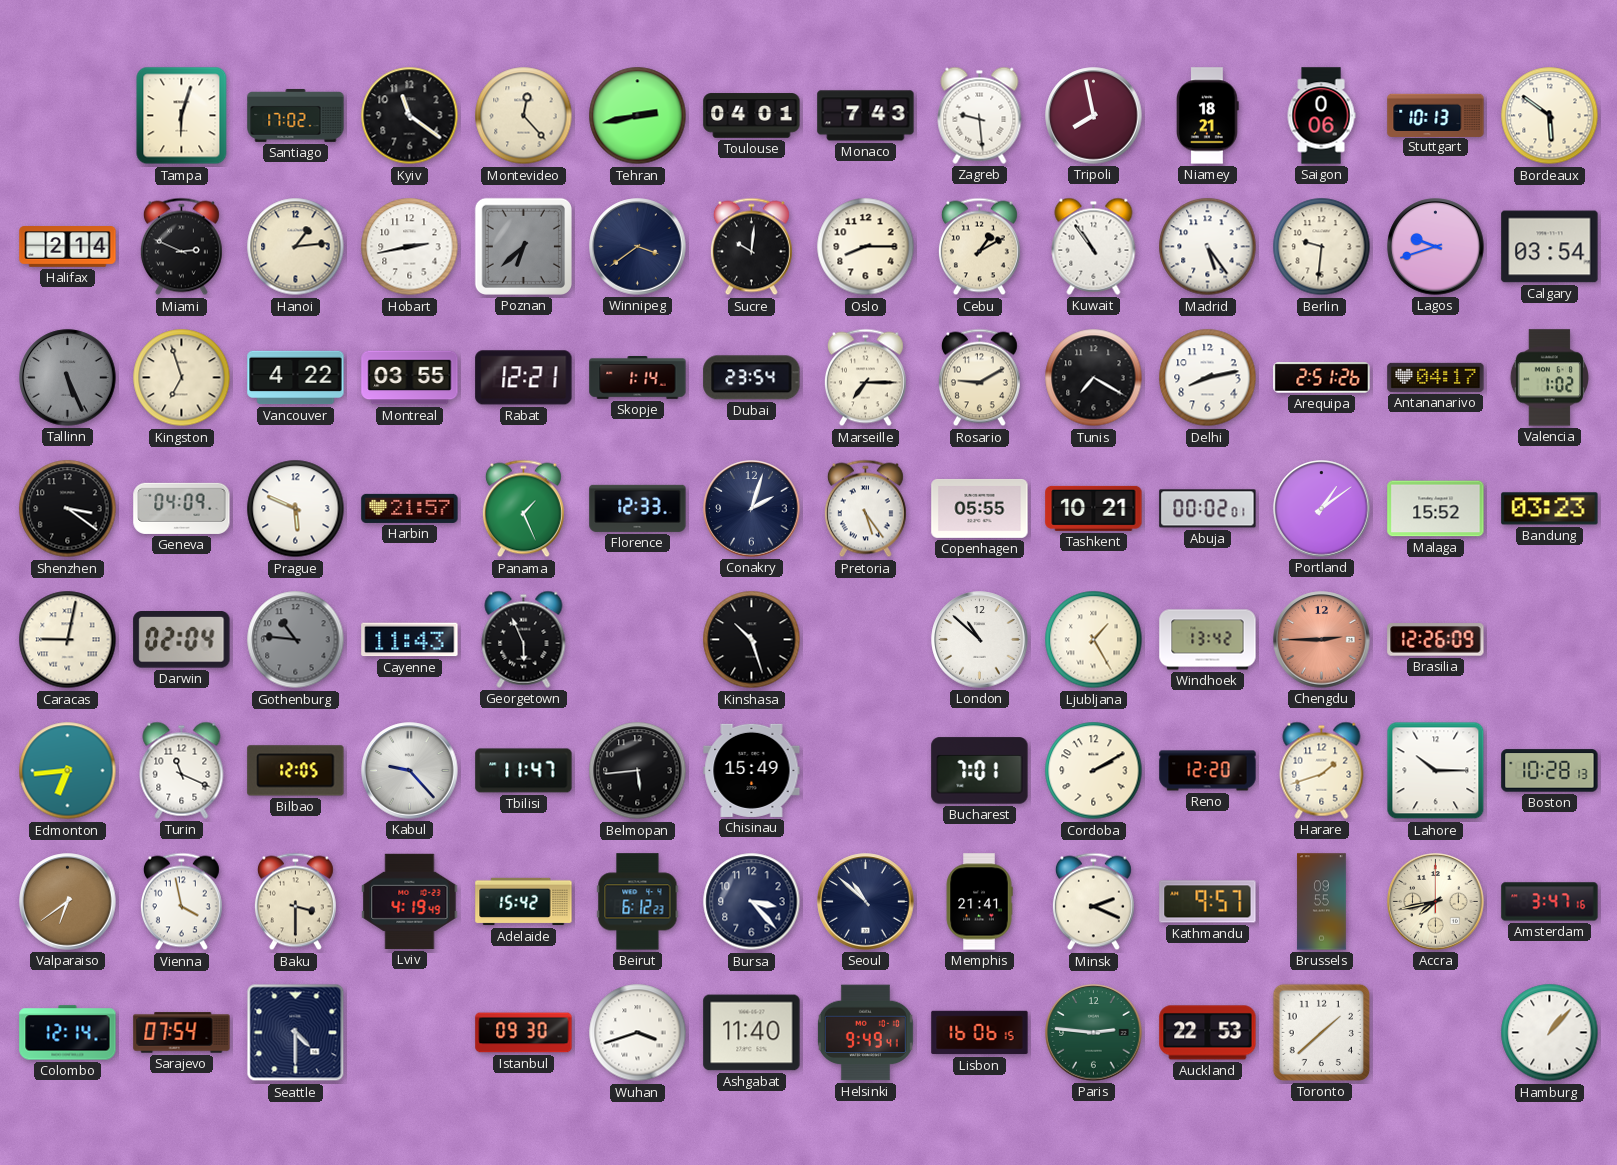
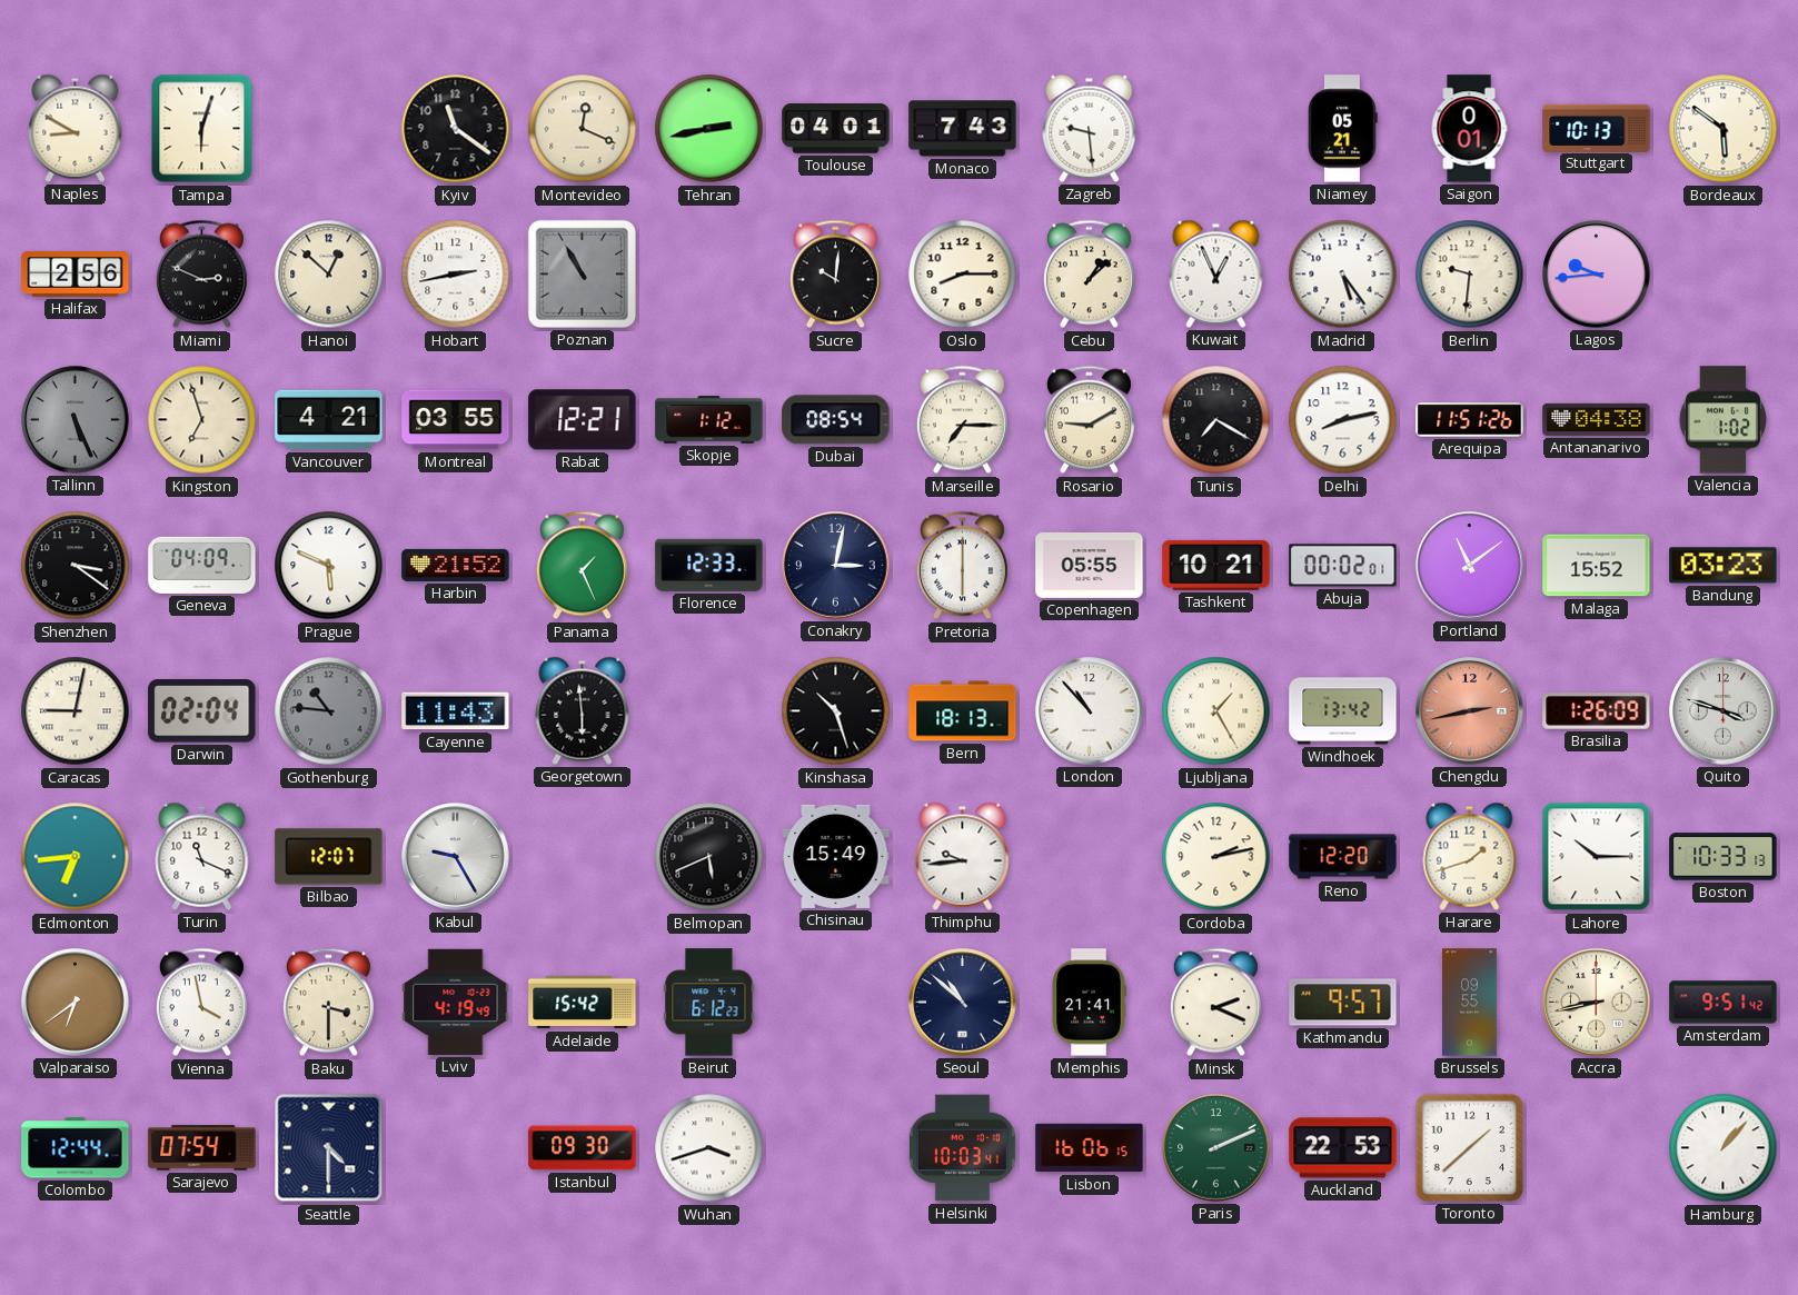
Naples: none -> 8:50 (76, 128)
Santiago: 17:02 -> none (296, 115)
Montevideo: 12:23 -> 12:19 (583, 129)
Tripoli: 7:58 -> none (1094, 116)
Niamey: 18:21 -> 05:21 (1343, 129)
Saigon: 0:06 -> 0:01 (1469, 129)
Halifax: 2:14 -> 2:56 (76, 275)
Hanoi: 1:14 -> 12:52 (329, 275)
Poznan: 6:38 -> 10:55 (582, 273)
Winnipeg: 3:39 -> none (638, 247)
Cebu: 1:10 -> 1:08 (1089, 275)
Kuwait: 10:54 -> 12:56 (1216, 273)
Lagos: 9:42 -> 9:44 (1597, 275)
Calgary: 03:54 -> none (1550, 247)
Vancouver: 4:22 -> 4:21 (329, 420)
Skopje: 1:14 -> 1:12 (709, 420)
Dubai: 23:54 -> 08:54 (836, 420)
Arequipa: 2:51 -> 11:51 (1470, 420)
Antananarivo: 04:17 -> 04:38 (1597, 419)
Harbin: 21:57 -> 21:52 (456, 565)
Conakry: 2:03 -> 3:02 (836, 566)
Pretoria: 5:24 -> 6:00 (962, 566)
Portland: 1:09 -> 11:09 (1470, 566)
Georgetown: 5:56 -> 5:59 (583, 710)
Bern: none -> 18:13 (963, 711)
London: 10:52 -> 10:53 (1090, 711)
Chengdu: 2:45 -> 2:43 (1470, 711)
Brasilia: 12:26 -> 1:26 (1597, 711)
Quito: none -> 3:48 (1724, 711)
Bilbao: 12:05 -> 12:07 (329, 857)
Kabul: 9:23 -> 9:25 (456, 857)
Tbilisi: 11:47 -> none (524, 771)
Belmopan: 5:44 -> 5:41 (709, 857)
Thimphu: none -> 9:44 (963, 856)
Bucharest: 7:01 -> none (980, 771)
Cordoba: 2:10 -> 2:13 (1216, 857)
Boston: 10:28 -> 10:33 (1724, 857)
Bursa: 3:23 -> none (752, 902)
Accra: 7:43 -> 8:43 (1597, 1003)
Amsterdam: 3:47 -> 9:51 (1724, 1003)
Colombo: 12:14 -> 12:44 (76, 1148)
Ashgabat: 11:40 -> none (752, 1033)
Helsinki: 9:49 -> 10:03 (962, 1148)
Paris: 2:46 -> 2:11 (1216, 1148)
